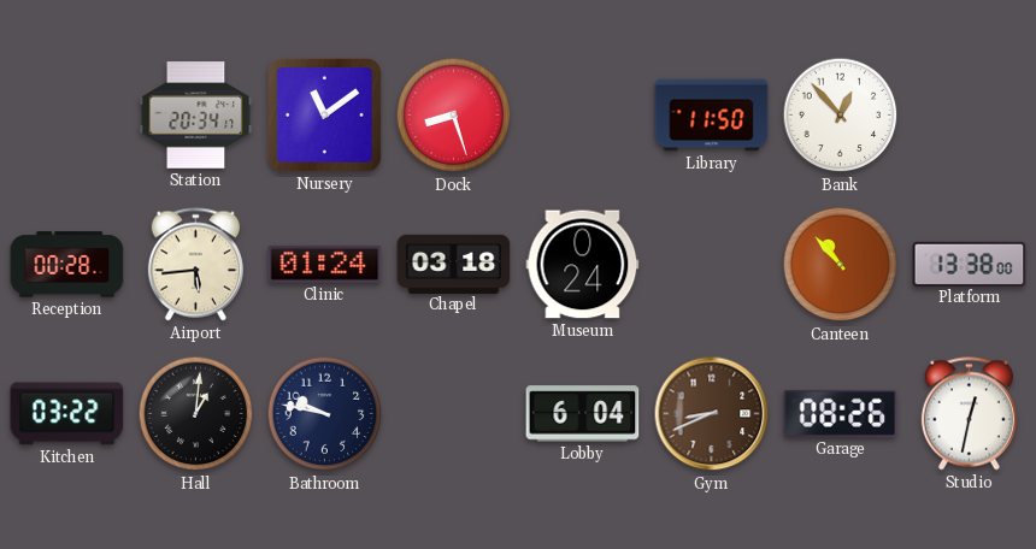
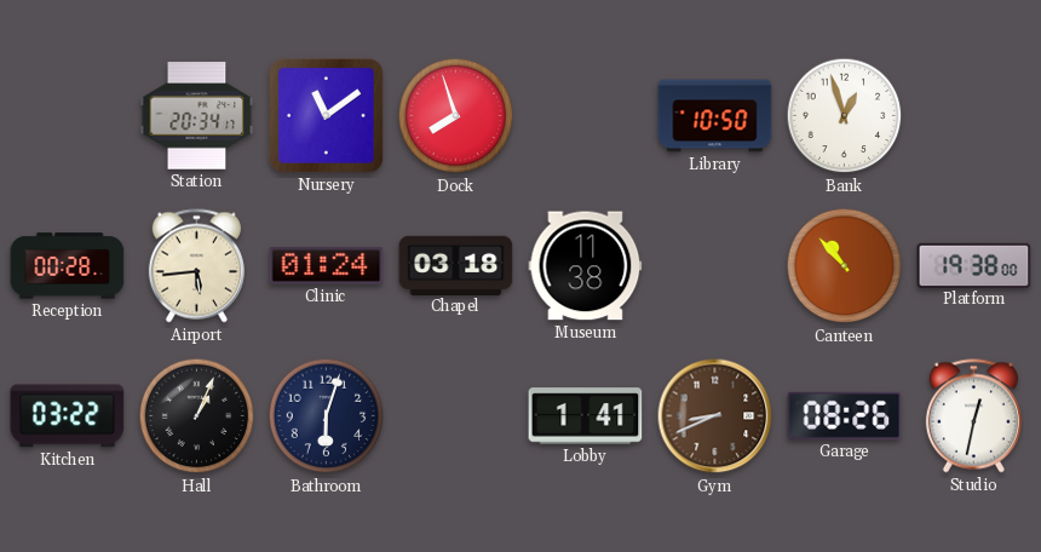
Dock: 8:27 -> 7:57 (456, 116)
Library: 11:50 -> 10:50 (715, 116)
Bank: 12:53 -> 12:57 (845, 116)
Museum: 0:24 -> 11:38 (586, 266)
Platform: 13:38 -> 19:38 (974, 265)
Hall: 1:01 -> 1:04 (197, 416)
Bathroom: 9:47 -> 6:03 (327, 416)
Lobby: 6:04 -> 1:41 (586, 416)
